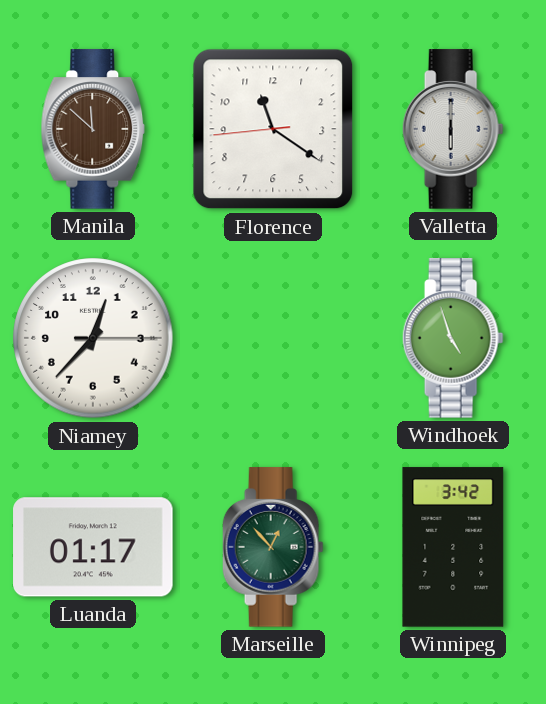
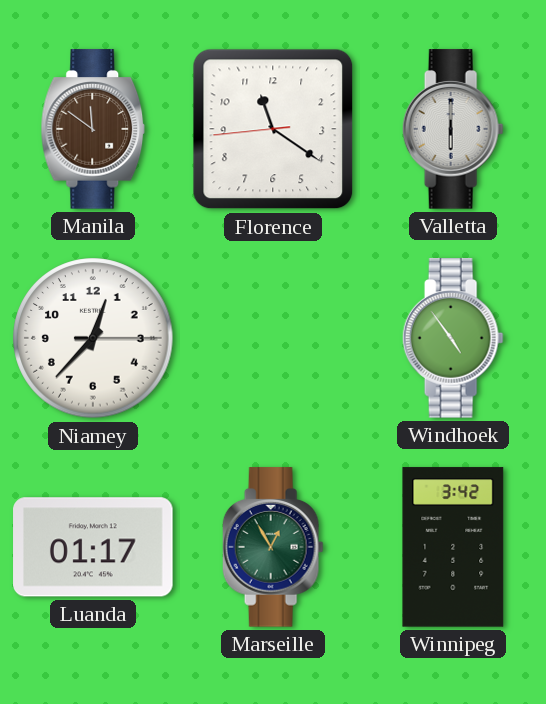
Manila: 11:52 -> 11:51 (93, 129)
Windhoek: 4:57 -> 4:54 (453, 338)
Marseille: 12:53 -> 12:55 (273, 547)
